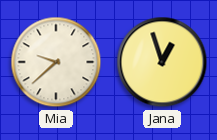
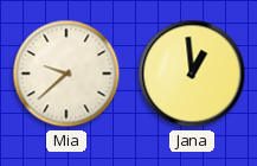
Jana: 12:57 -> 12:59 (192, 74)
